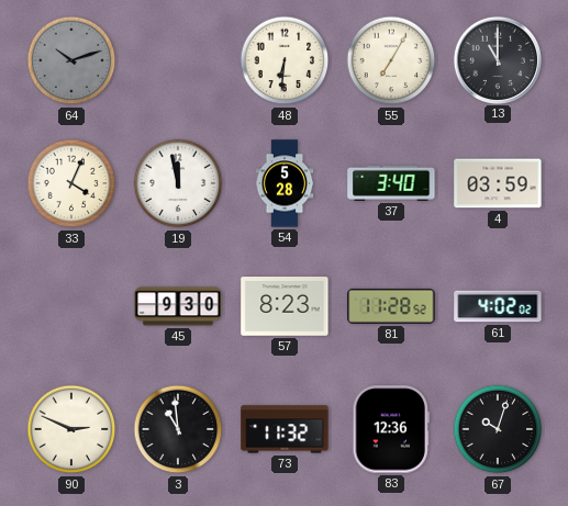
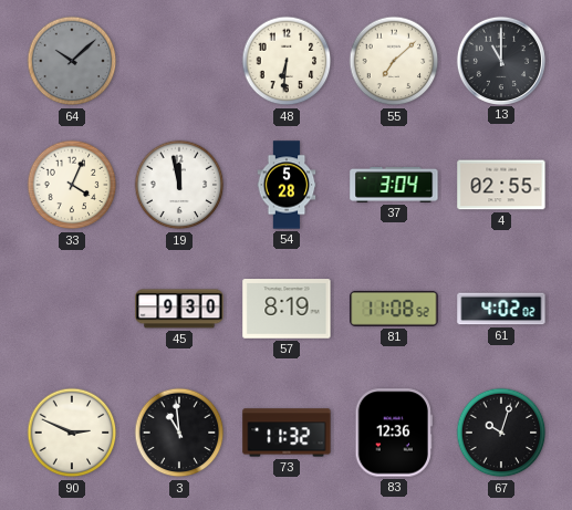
64: 10:12 -> 10:08 (72, 61)
55: 7:05 -> 7:08 (394, 61)
37: 3:40 -> 3:04 (394, 185)
4: 03:59 -> 02:55 (501, 185)
57: 8:23 -> 8:19 (287, 309)
81: 11:28 -> 11:08 (394, 309)
